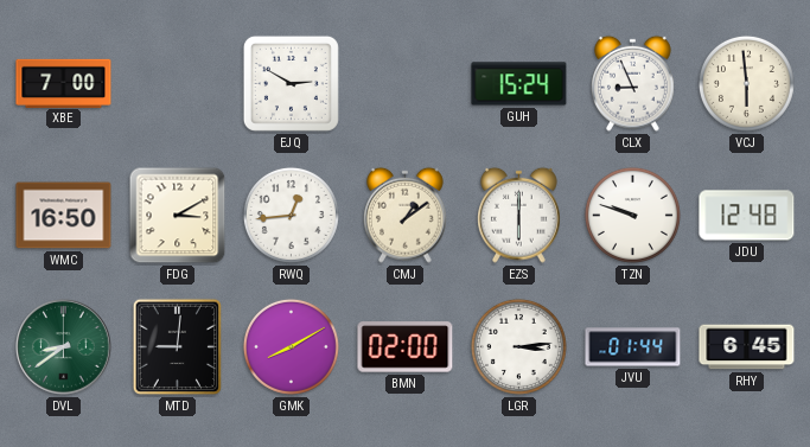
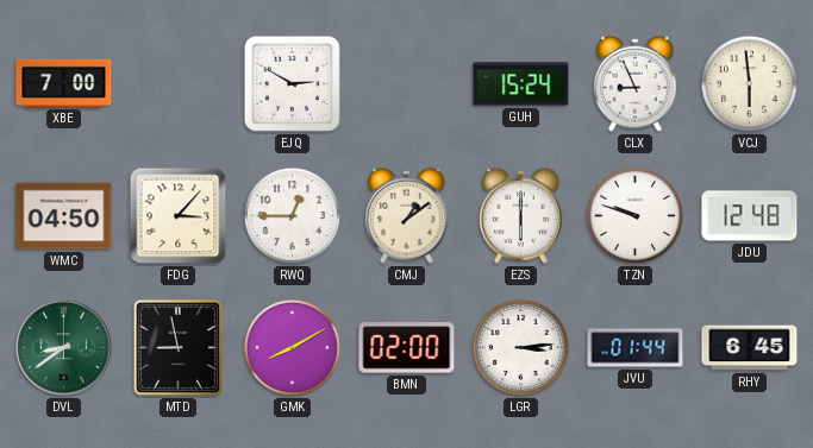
WMC: 16:50 -> 04:50 (64, 216)
FDG: 3:10 -> 3:07 (179, 216)
RWQ: 12:44 -> 12:45 (292, 215)
MTD: 9:01 -> 8:58 (179, 348)
